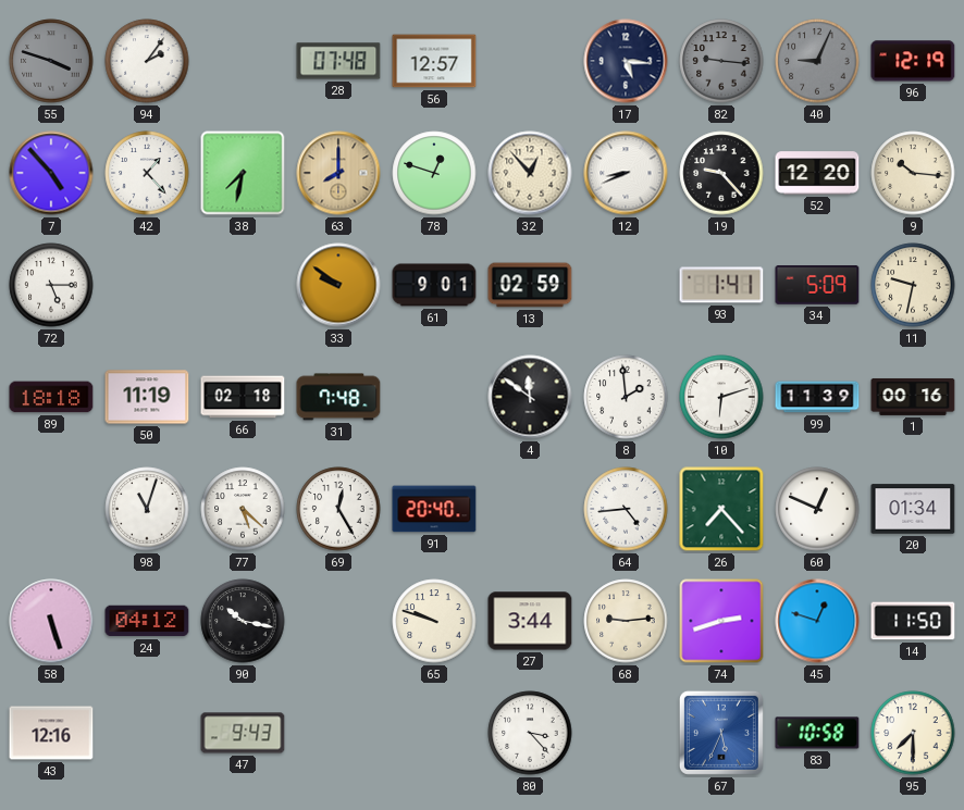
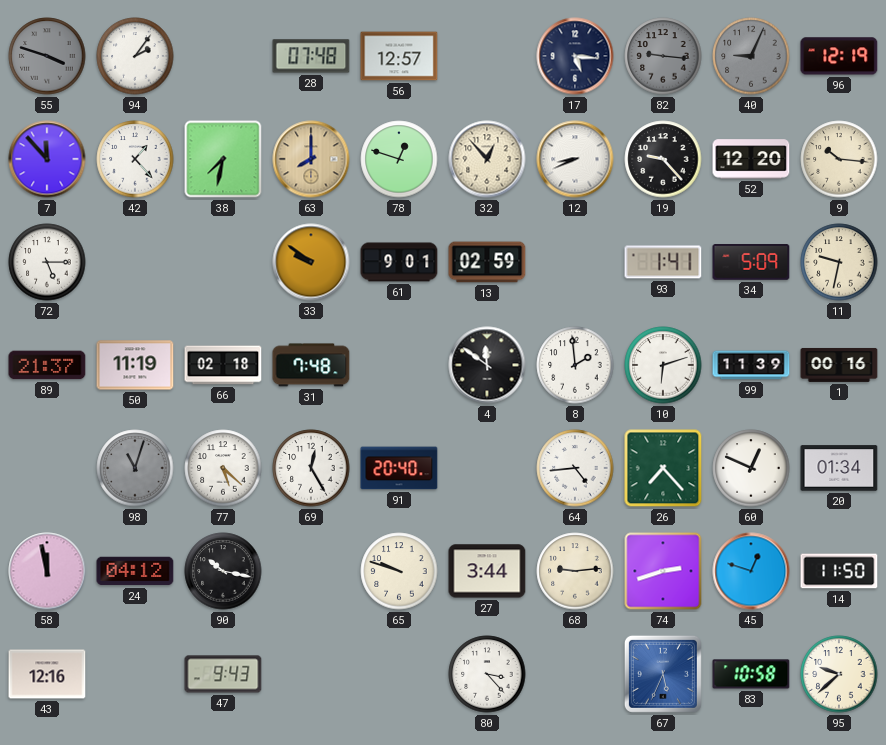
7: 4:53 -> 11:53 (47, 159)
89: 18:18 -> 21:37 (47, 365)
98 dial: white -> grey (135, 468)
58: 5:27 -> 11:58 (47, 571)
95: 7:30 -> 9:38 (839, 674)
